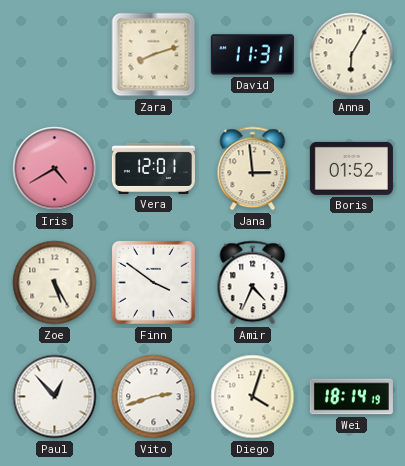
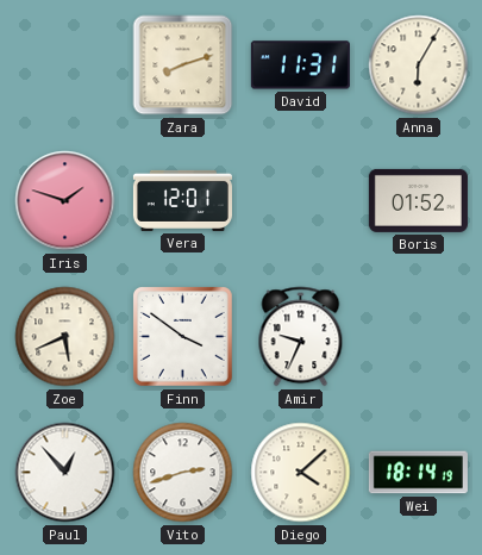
Iris: 4:40 -> 1:48 (65, 201)
Jana: 2:59 -> none (253, 169)
Zoe: 5:25 -> 5:41 (65, 337)
Amir: 4:34 -> 9:34 (301, 337)
Diego: 4:03 -> 4:08 (301, 473)
